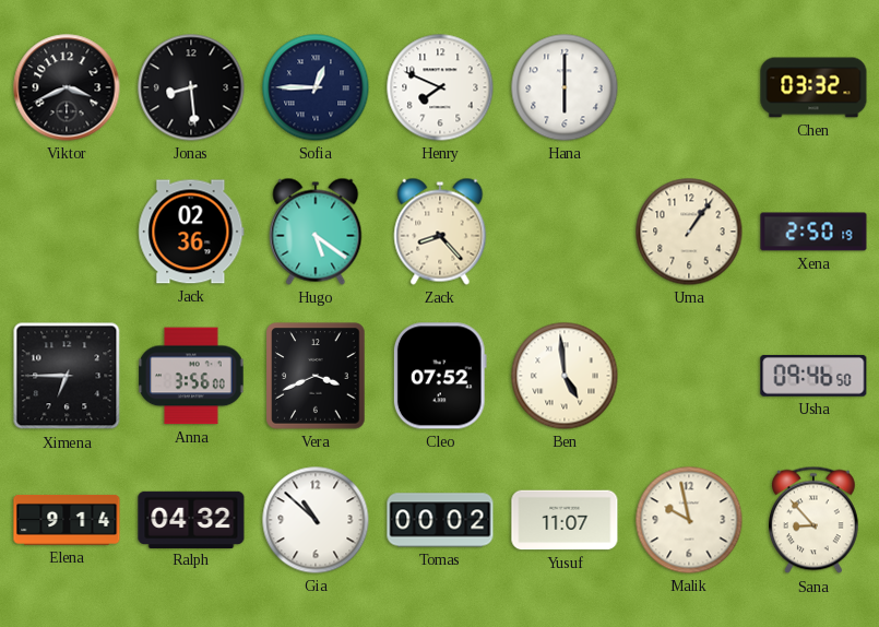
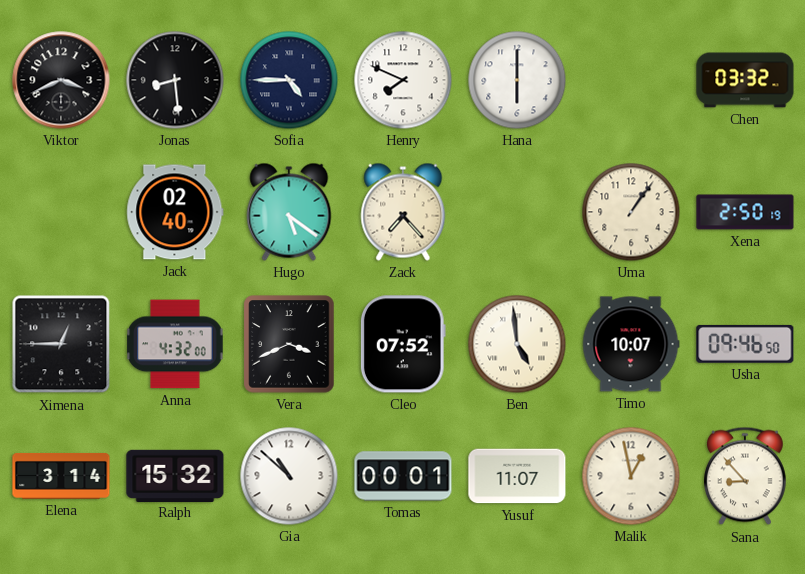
Sofia: 12:45 -> 4:45 (289, 80)
Jack: 02:36 -> 02:40 (175, 212)
Zack: 8:23 -> 7:23 (403, 212)
Ximena: 6:45 -> 12:45 (61, 344)
Anna: 3:56 -> 4:32 (175, 344)
Timo: none -> 10:07 (631, 344)
Elena: 9:14 -> 3:14 (61, 476)
Ralph: 04:32 -> 15:32 (175, 475)
Tomas: 00:02 -> 00:01 (403, 476)
Malik: 9:58 -> 12:58 (631, 476)
